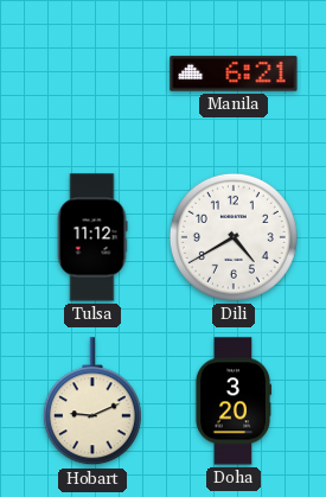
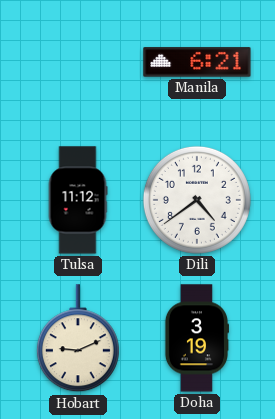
Dili: 4:40 -> 4:39 (197, 200)
Doha: 3:20 -> 3:19 (196, 338)
